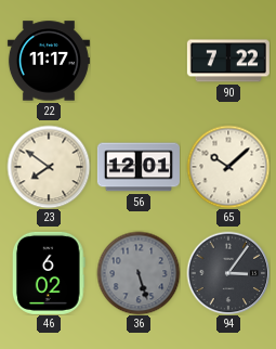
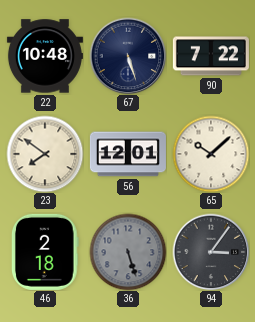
22: 11:17 -> 10:48 (45, 56)
67: none -> 5:27 (128, 56)
46: 6:02 -> 2:18 (46, 252)
